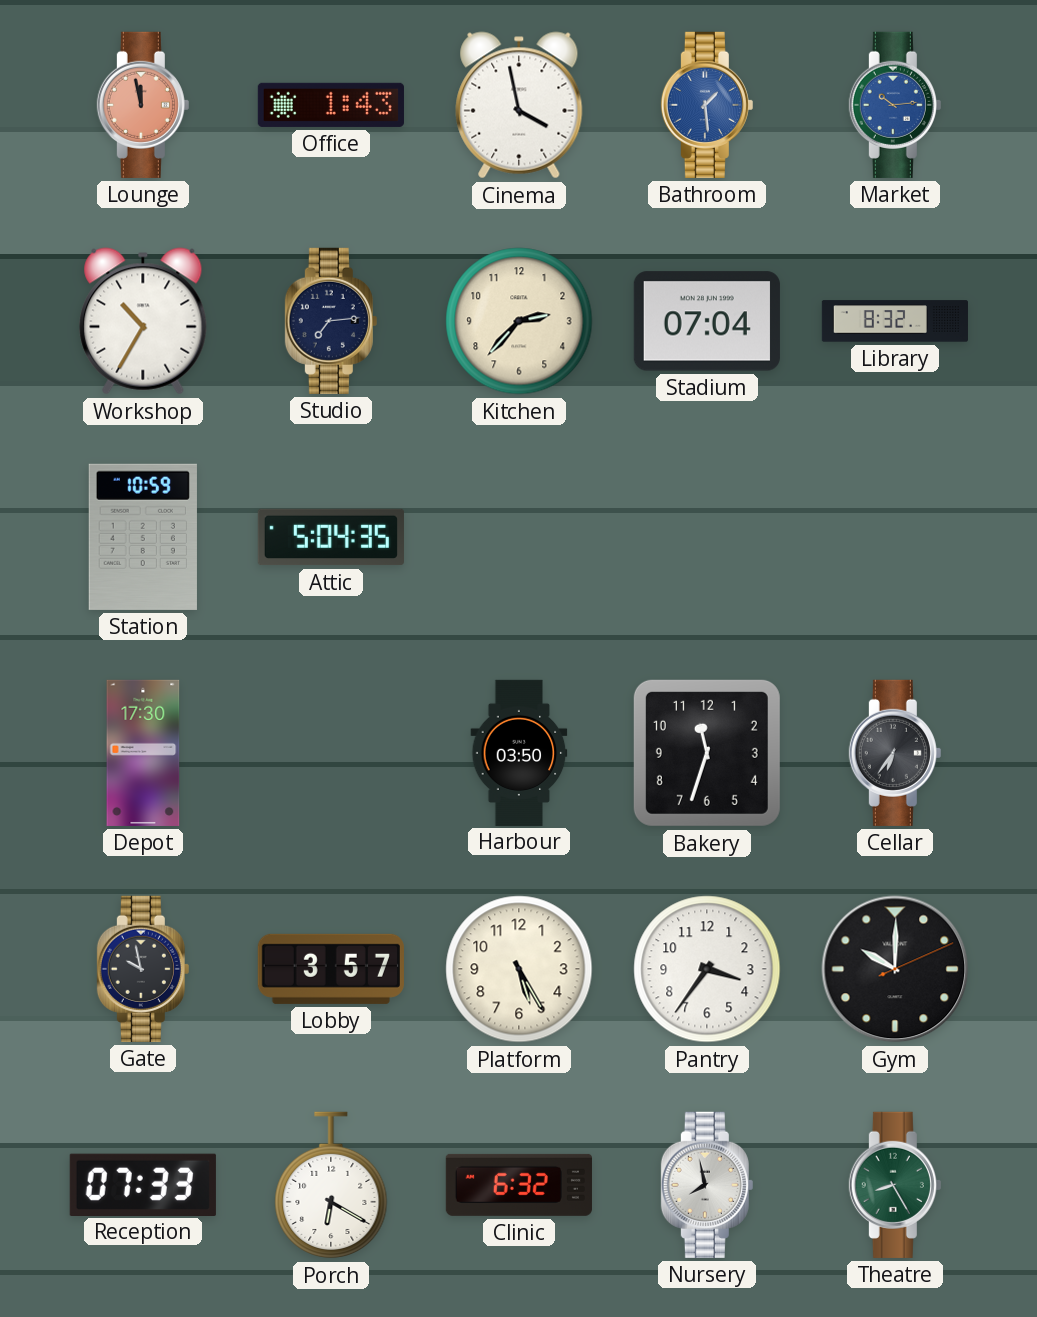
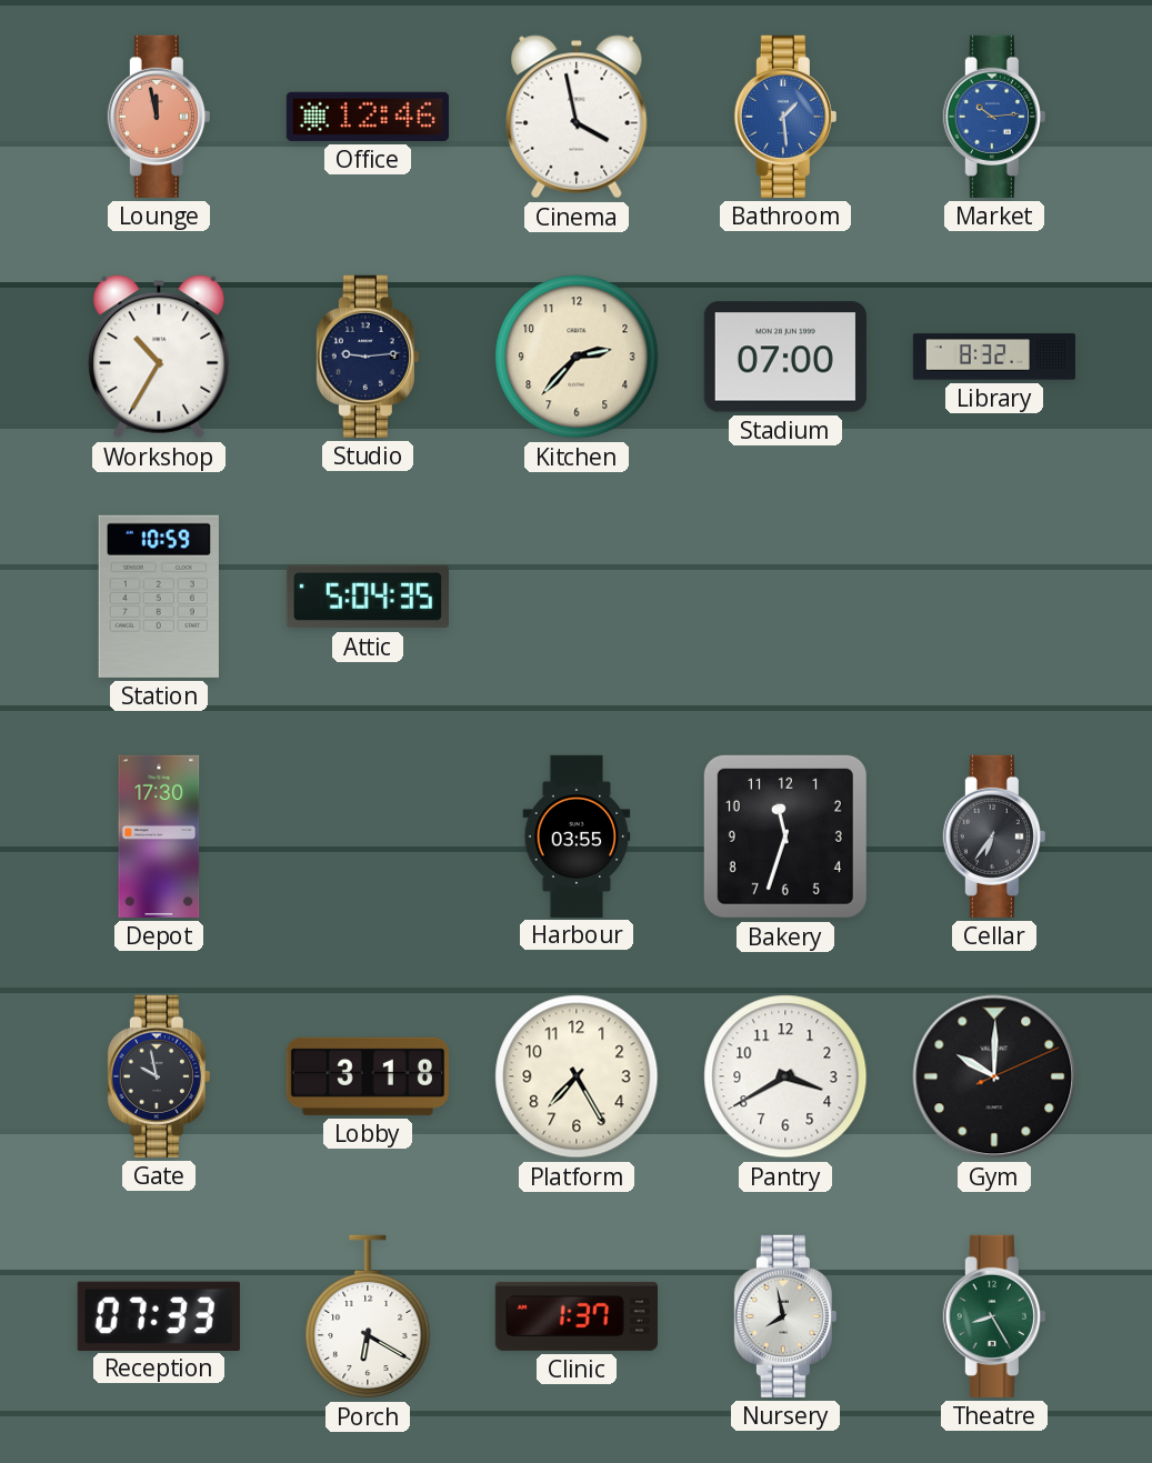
Office: 1:43 -> 12:46 (368, 117)
Studio: 7:14 -> 9:14 (368, 357)
Stadium: 07:04 -> 07:00 (785, 357)
Harbour: 03:50 -> 03:55 (577, 835)
Lobby: 3:57 -> 3:18 (368, 1076)
Platform: 5:25 -> 7:25 (577, 1076)
Pantry: 3:36 -> 3:40 (785, 1076)
Clinic: 6:32 -> 1:37 (577, 1316)
